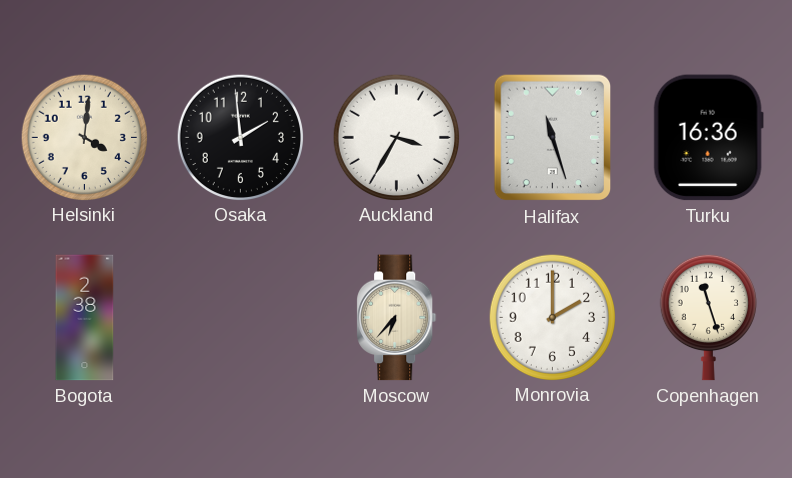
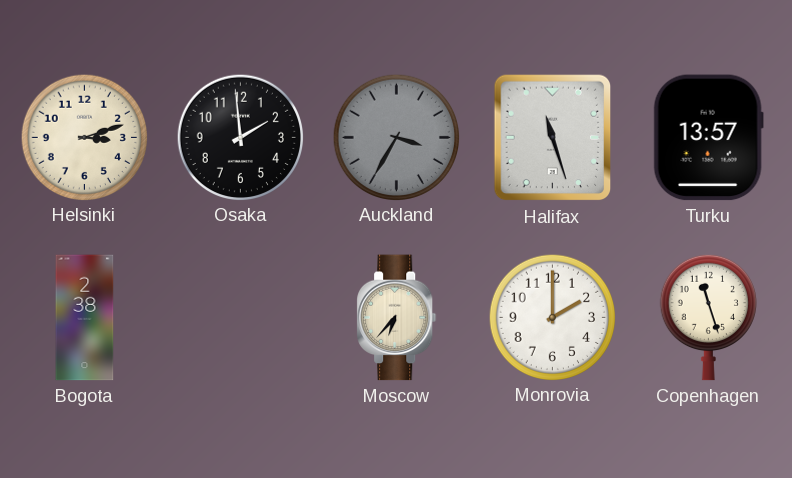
Helsinki: 4:01 -> 3:12 (84, 137)
Auckland dial: white -> grey (396, 137)
Turku: 16:36 -> 13:57 (708, 138)
